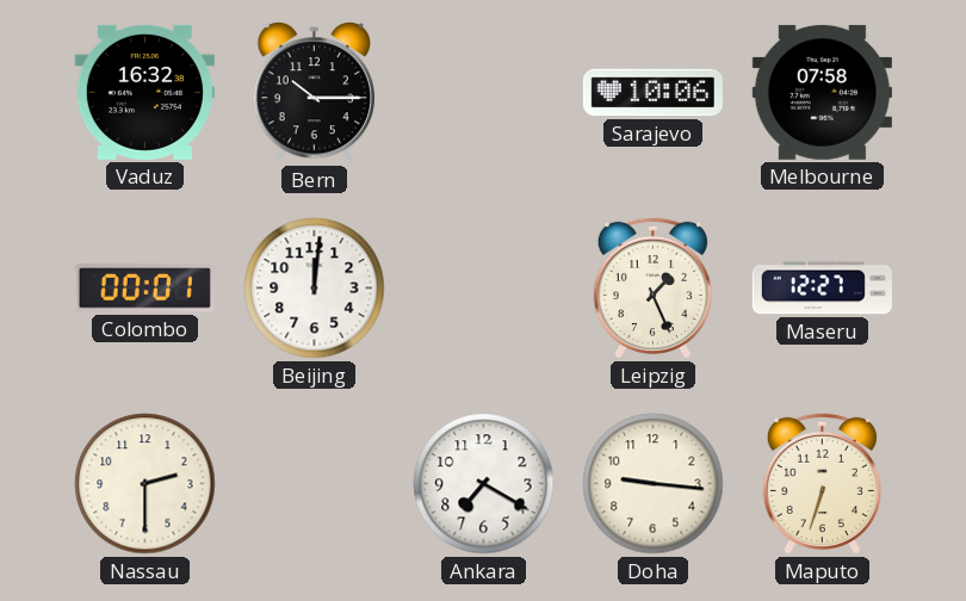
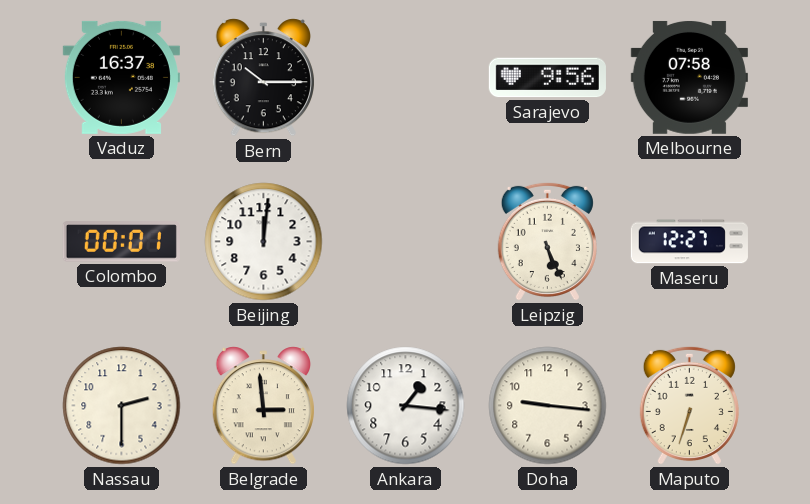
Vaduz: 16:32 -> 16:37 (121, 77)
Sarajevo: 10:06 -> 9:56 (547, 78)
Leipzig: 1:26 -> 5:26 (547, 241)
Belgrade: none -> 2:59 (263, 406)
Ankara: 7:20 -> 1:16 (406, 406)
